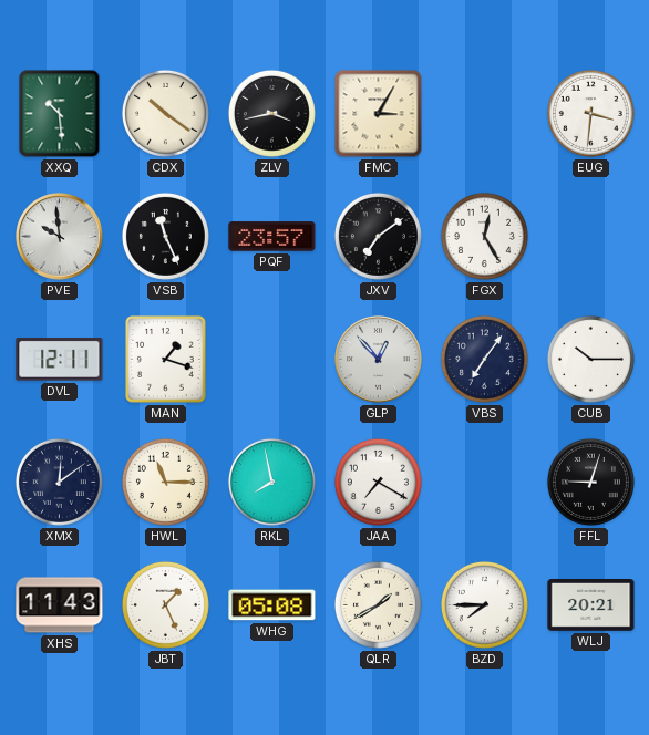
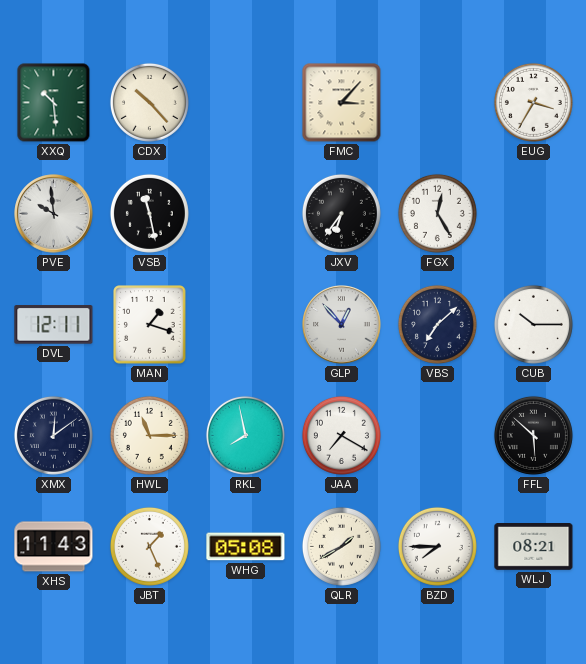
CDX: 10:21 -> 10:23 (149, 102)
ZLV: 3:43 -> none (271, 113)
FMC: 3:05 -> 3:07 (342, 103)
EUG: 3:31 -> 3:35 (533, 102)
VSB: 11:26 -> 11:28 (149, 213)
PQF: 23:57 -> none (272, 237)
JXV: 7:09 -> 6:36 (341, 213)
VBS: 7:06 -> 7:08 (437, 324)
FFL: 9:03 -> 5:52 (533, 435)
WLJ: 20:21 -> 08:21 (534, 547)
